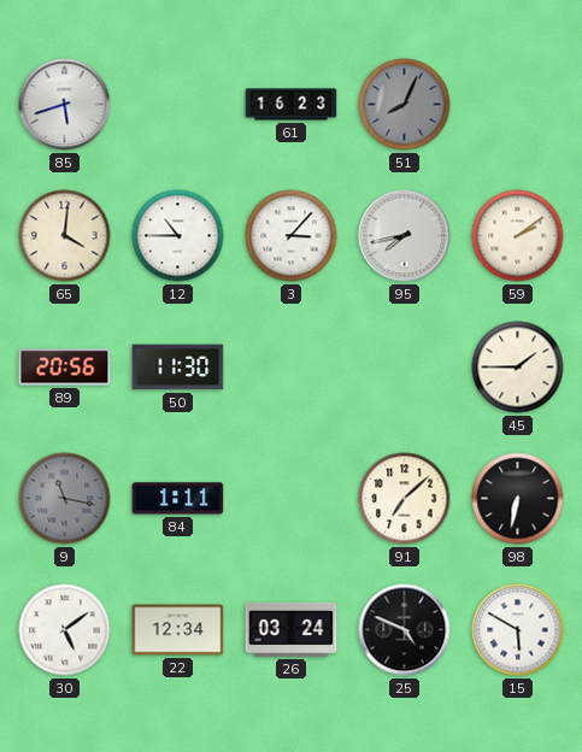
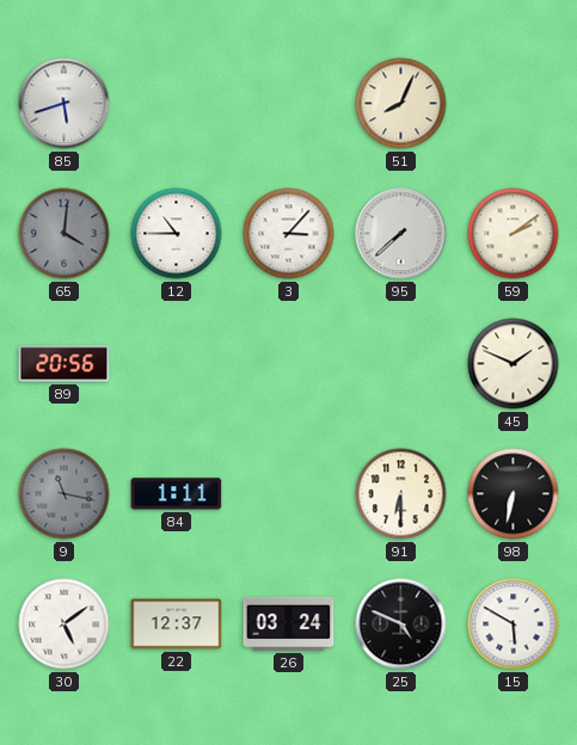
61: 16:23 -> none (292, 105)
51 dial: grey -> cream (401, 104)
65 dial: cream -> grey (65, 234)
95: 7:43 -> 7:38 (401, 234)
50: 11:30 -> none (178, 368)
45: 1:45 -> 1:49 (514, 364)
91: 7:08 -> 6:30 (401, 494)
22: 12:34 -> 12:37 (177, 624)
